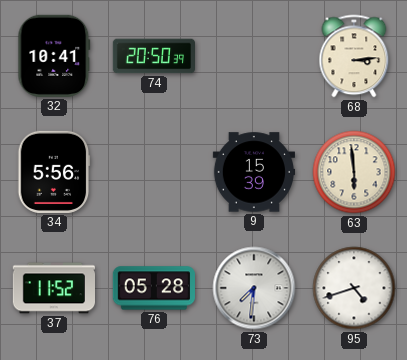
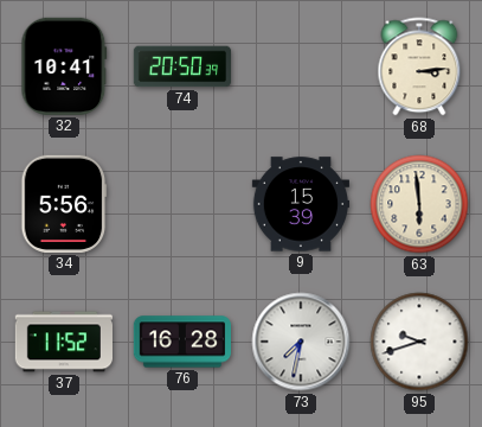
76: 05:28 -> 16:28 (182, 342)
73: 7:31 -> 7:32 (301, 342)
95: 4:42 -> 9:42 (419, 342)
